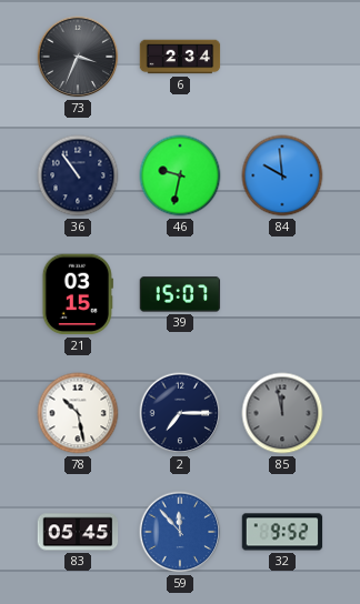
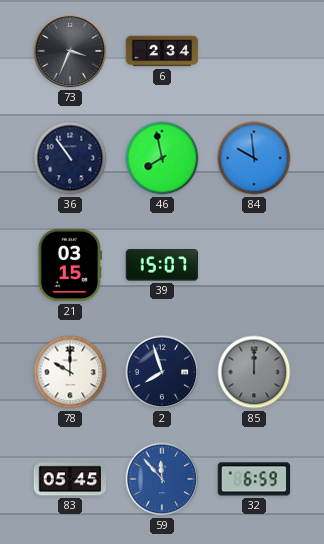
46: 9:32 -> 7:58 (162, 158)
78: 10:28 -> 10:00 (70, 372)
2: 7:15 -> 7:57 (162, 372)
85: 11:58 -> 12:00 (254, 372)
32: 9:52 -> 6:59 (254, 479)
